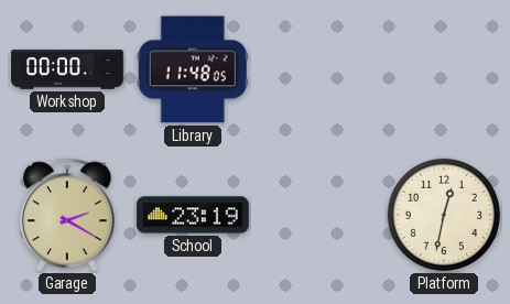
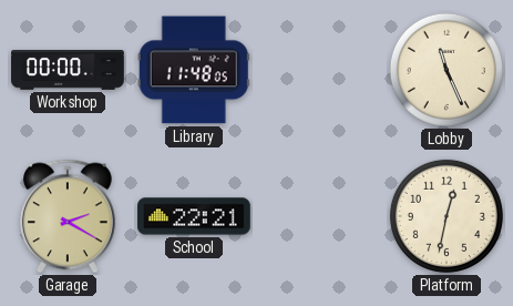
Lobby: none -> 11:26 (447, 70)
School: 23:19 -> 22:21 (194, 216)
